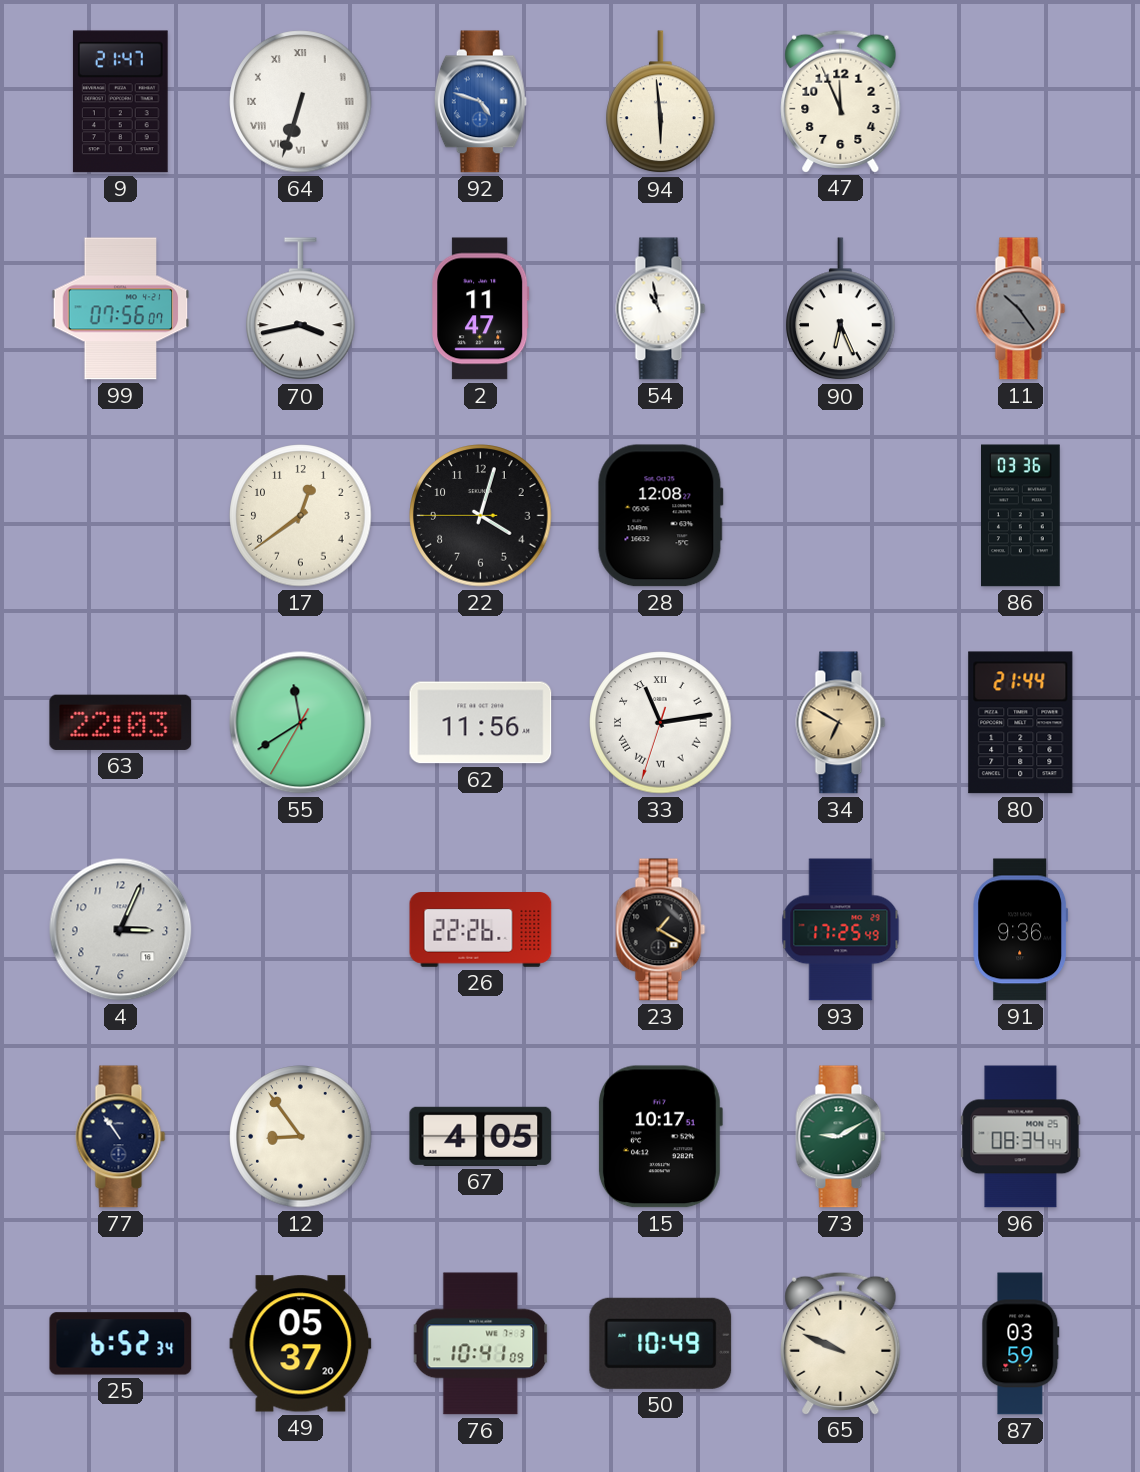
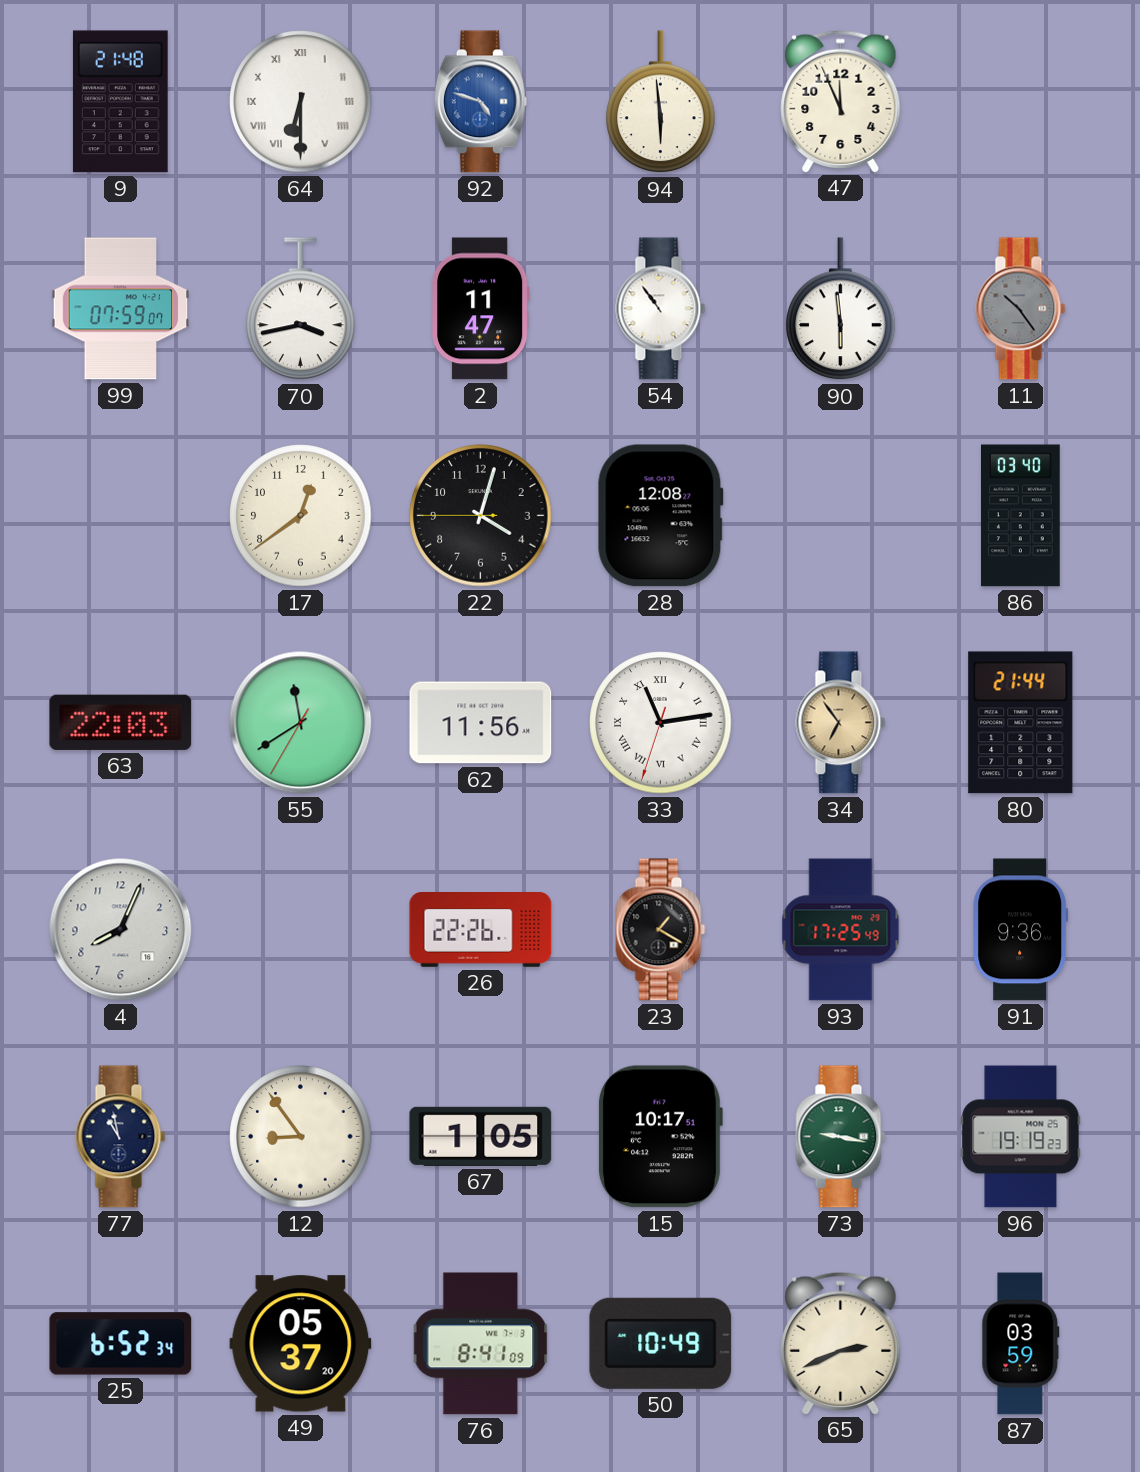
9: 21:47 -> 21:48 (120, 102)
64: 6:33 -> 6:30 (301, 102)
99: 07:56 -> 07:59 (121, 309)
54: 10:58 -> 10:54 (661, 309)
90: 6:26 -> 5:59 (841, 309)
86: 03:36 -> 03:40 (1021, 516)
34: 6:50 -> 6:54 (841, 723)
4: 3:04 -> 8:04 (121, 930)
77: 10:54 -> 10:58 (121, 1137)
67: 4:05 -> 1:05 (481, 1136)
73: 9:10 -> 9:17 (841, 1137)
96: 08:34 -> 19:19 (1021, 1137)
76: 10:41 -> 8:41 (481, 1344)
65: 9:49 -> 2:41 (841, 1343)
